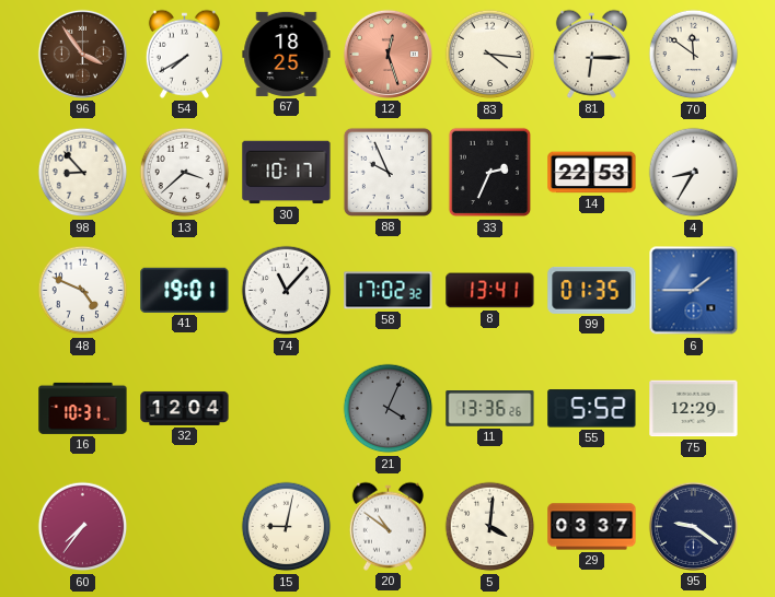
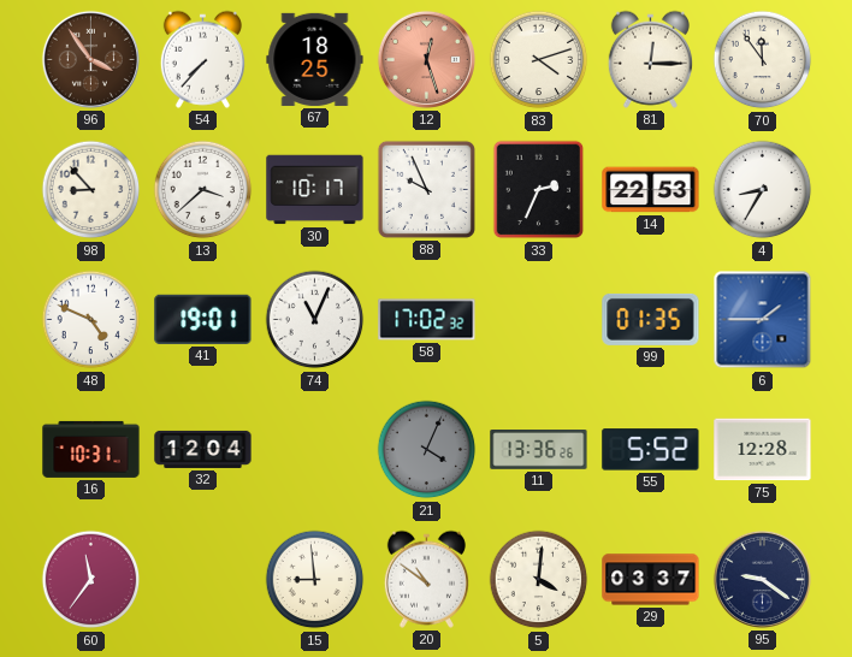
54: 7:40 -> 7:37 (202, 59)
83: 4:16 -> 4:12 (539, 60)
81: 6:15 -> 12:15 (650, 59)
70: 11:51 -> 11:54 (763, 60)
74: 11:07 -> 11:04 (315, 320)
8: 13:41 -> none (490, 291)
75: 12:29 -> 12:28 (763, 450)
60: 7:36 -> 11:36 (91, 580)
15: 9:02 -> 8:59 (315, 580)
